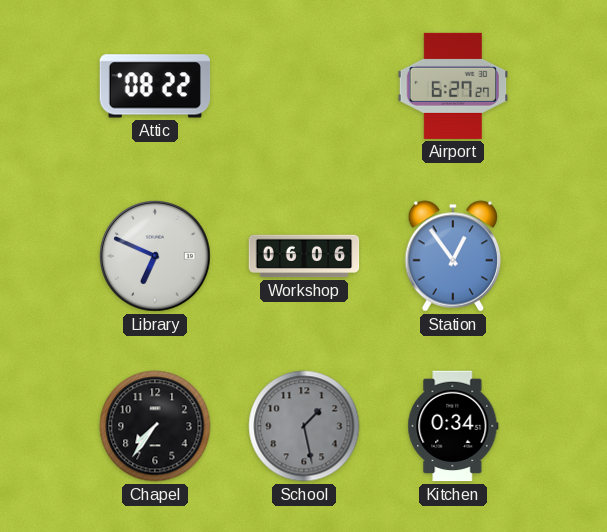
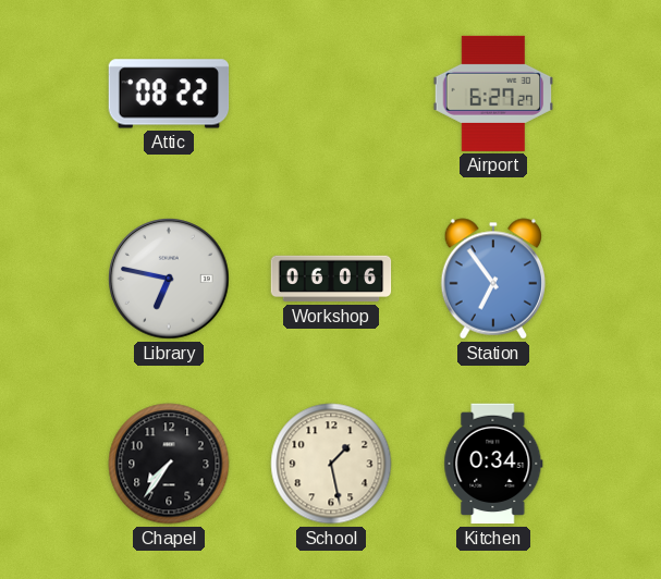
Library: 6:49 -> 6:47 (169, 279)
Station: 12:54 -> 6:54 (493, 279)
School dial: grey -> cream (331, 464)
